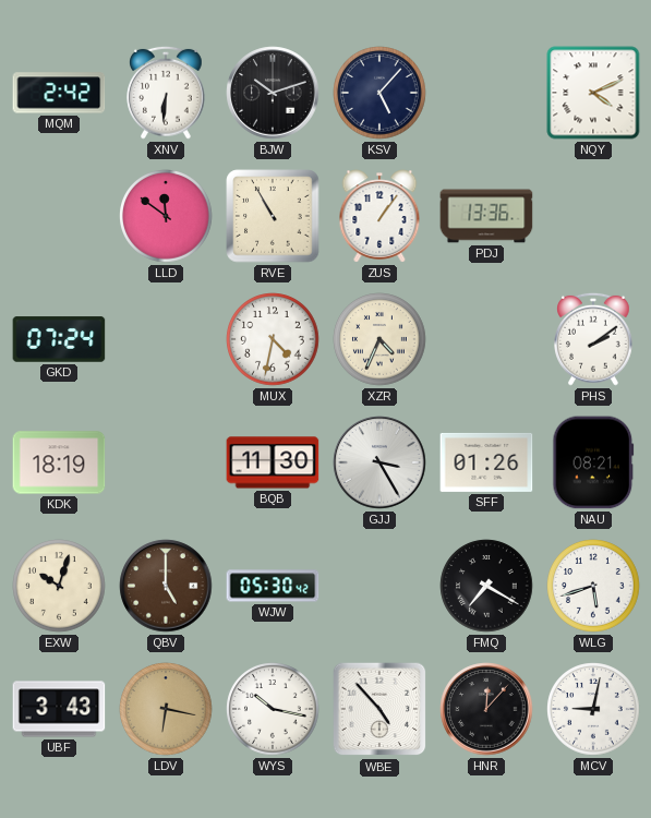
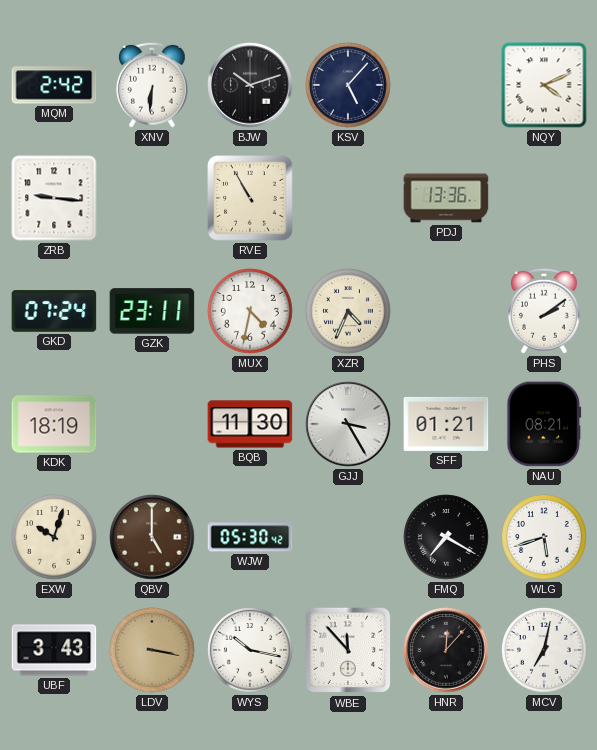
ZRB: none -> 9:16 (54, 198)
LLD: 11:51 -> none (166, 216)
ZUS: 1:06 -> none (379, 216)
GZK: none -> 23:11 (152, 311)
SFF: 01:26 -> 01:21 (446, 424)
LDV: 6:17 -> 3:17 (152, 650)
WBE: 4:53 -> 11:53 (348, 650)
MCV: 9:02 -> 7:02 (544, 650)
